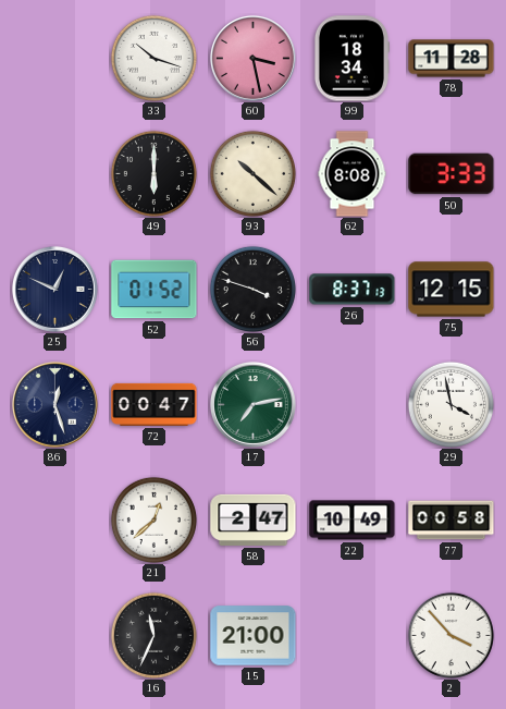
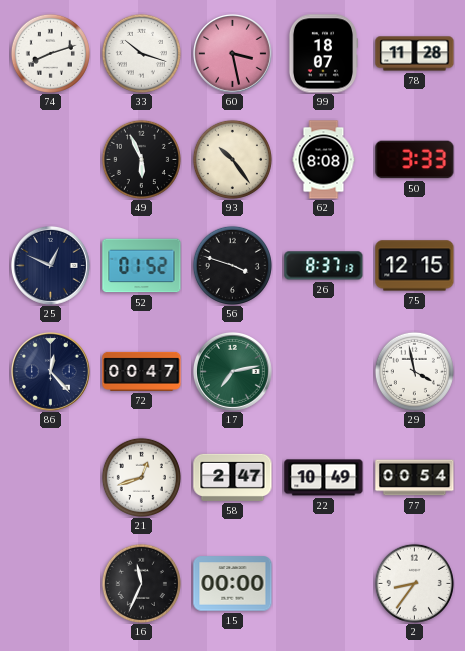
74: none -> 8:12 (50, 53)
99: 18:34 -> 18:07 (322, 54)
49: 6:00 -> 5:56 (141, 159)
93: 10:22 -> 10:24 (232, 159)
86: 12:27 -> 12:23 (50, 371)
21: 12:38 -> 12:42 (141, 477)
77: 00:58 -> 00:54 (415, 478)
15: 21:00 -> 00:00 (233, 584)
2: 3:53 -> 8:36 (414, 583)
